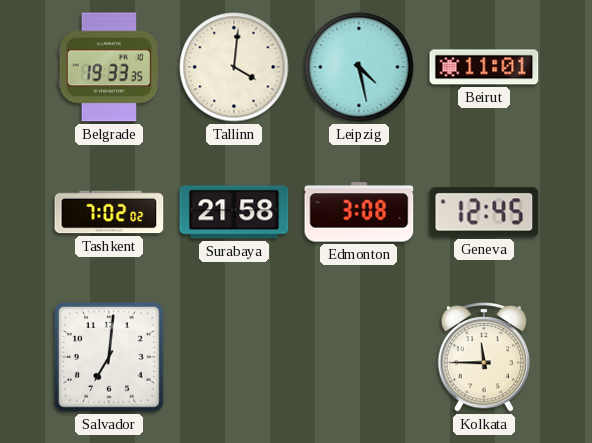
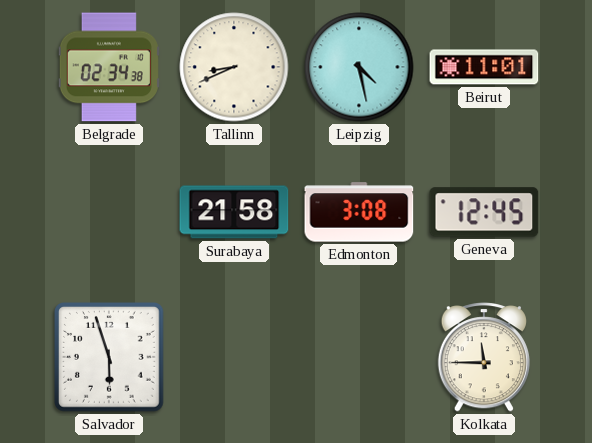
Belgrade: 19:33 -> 02:34 (109, 67)
Tallinn: 4:01 -> 8:41 (234, 67)
Tashkent: 7:02 -> none (109, 212)
Salvador: 7:01 -> 5:57 (110, 358)
